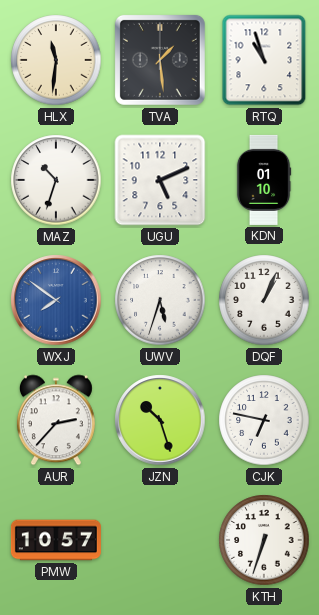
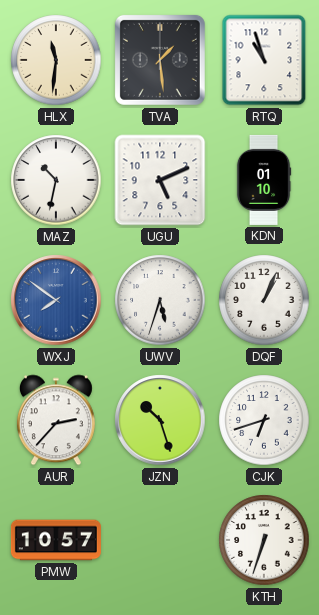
MAZ: 10:33 -> 10:32 (56, 180)
CJK: 6:47 -> 6:42 (264, 420)
